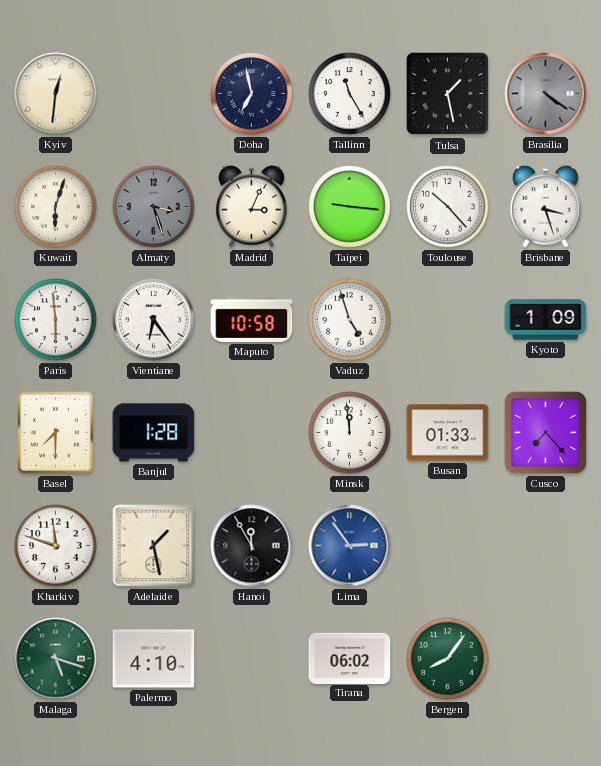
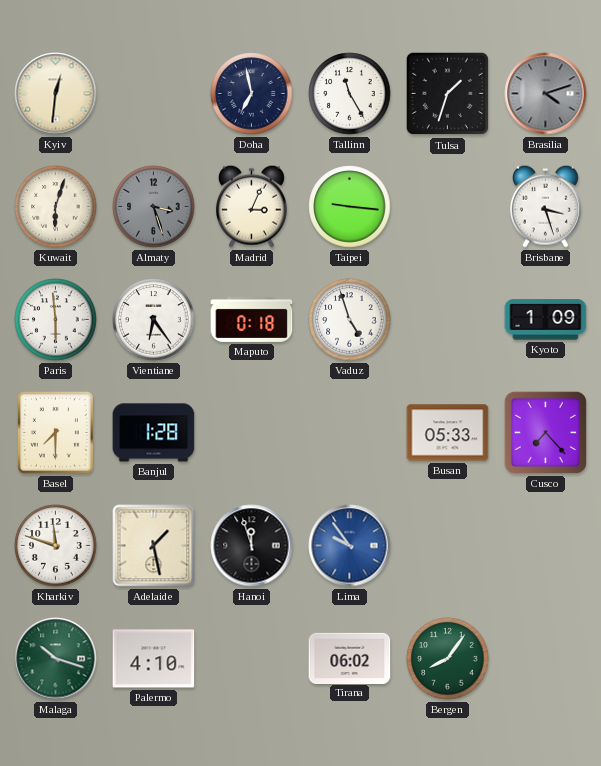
Tulsa: 1:28 -> 1:33 (448, 94)
Brasilia: 4:21 -> 4:12 (546, 94)
Toulouse: 10:23 -> none (448, 207)
Maputo: 10:58 -> 0:18 (252, 319)
Minsk: 11:59 -> none (350, 433)
Busan: 01:33 -> 05:33 (448, 433)
Hanoi: 11:55 -> 11:57 (252, 546)
Lima: 2:54 -> 9:54 (350, 546)
Malaga: 5:18 -> 10:18 (56, 659)
